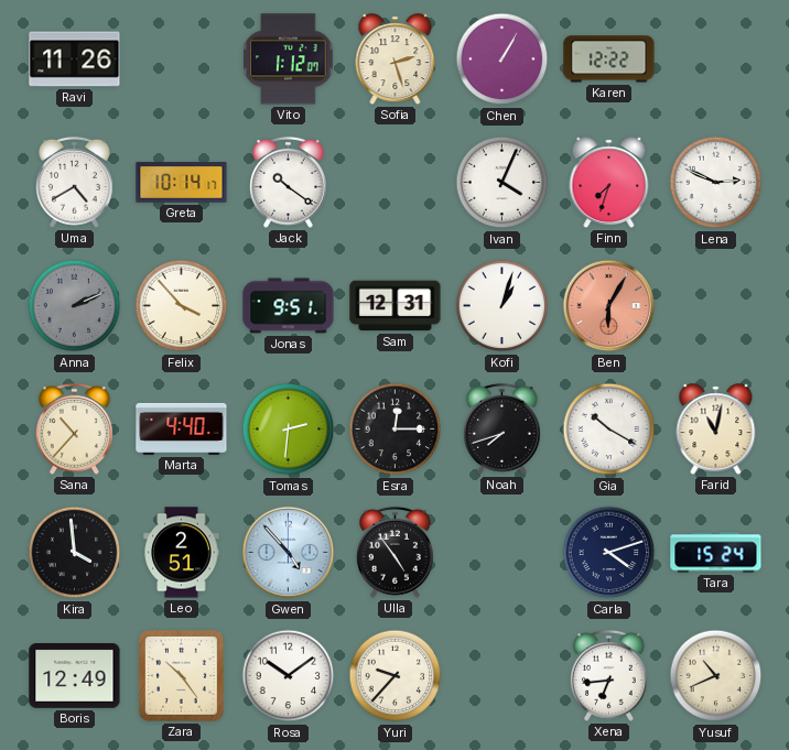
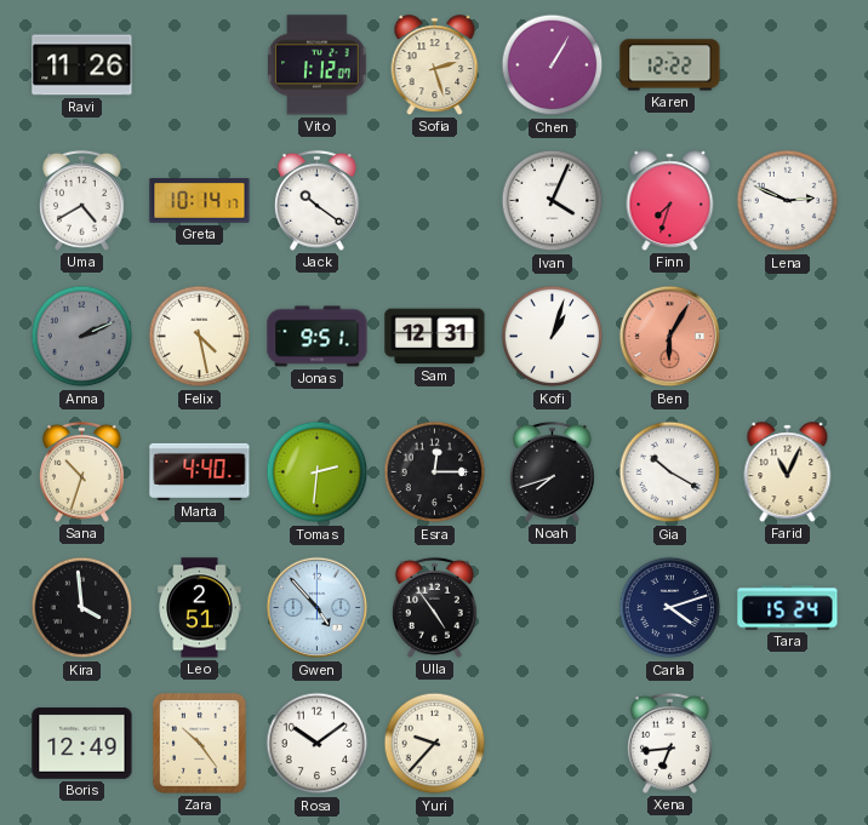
Felix: 3:53 -> 4:28 (200, 337)
Sana: 10:37 -> 10:33 (81, 471)
Farid: 11:02 -> 11:04 (788, 472)
Yusuf: 10:41 -> none (716, 676)
